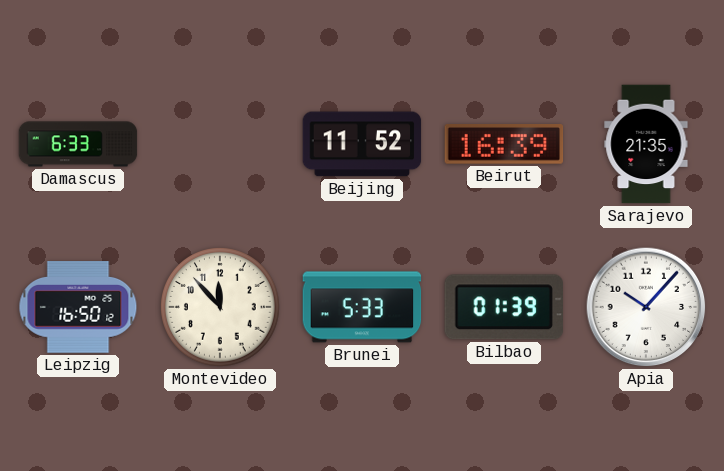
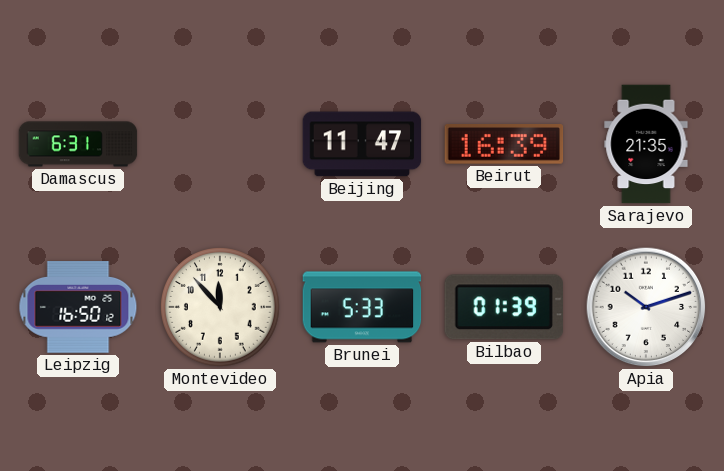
Damascus: 6:33 -> 6:31 (78, 144)
Beijing: 11:52 -> 11:47 (362, 144)
Apia: 10:07 -> 10:12 (646, 307)
